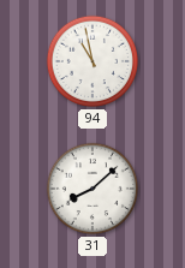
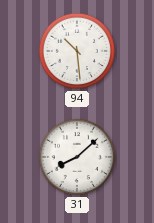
94: 10:58 -> 10:29 (77, 51)
